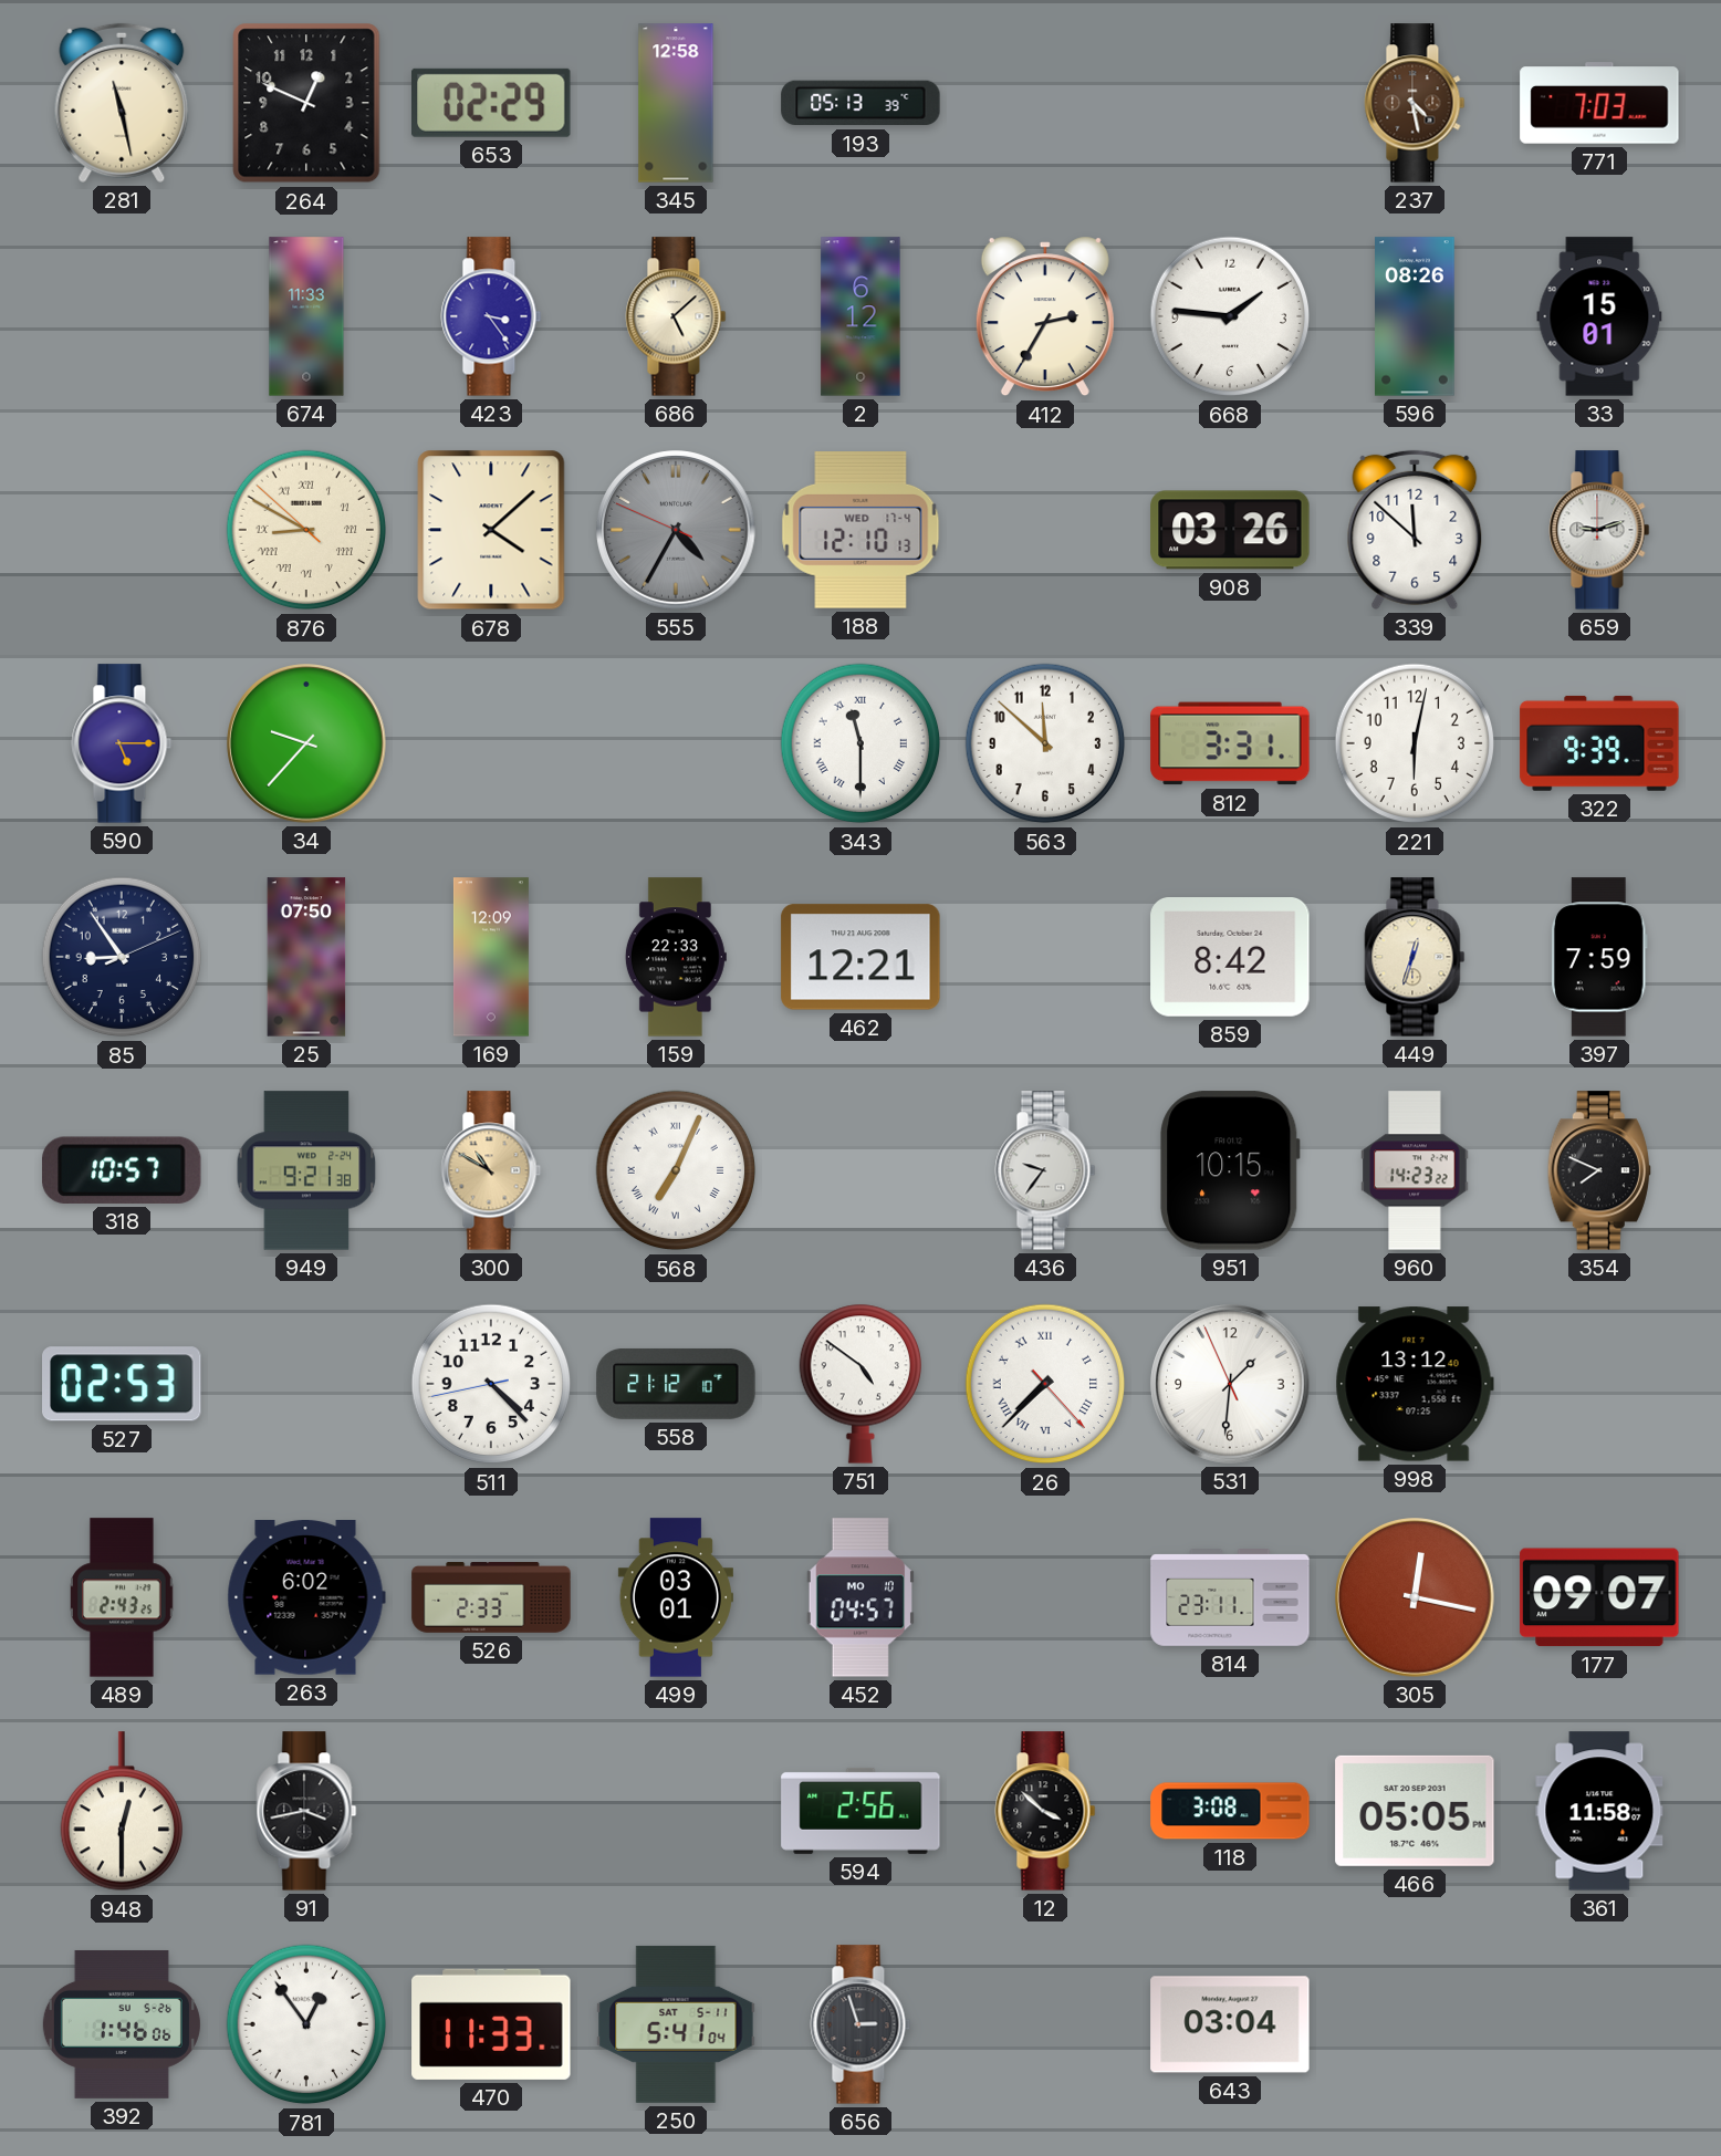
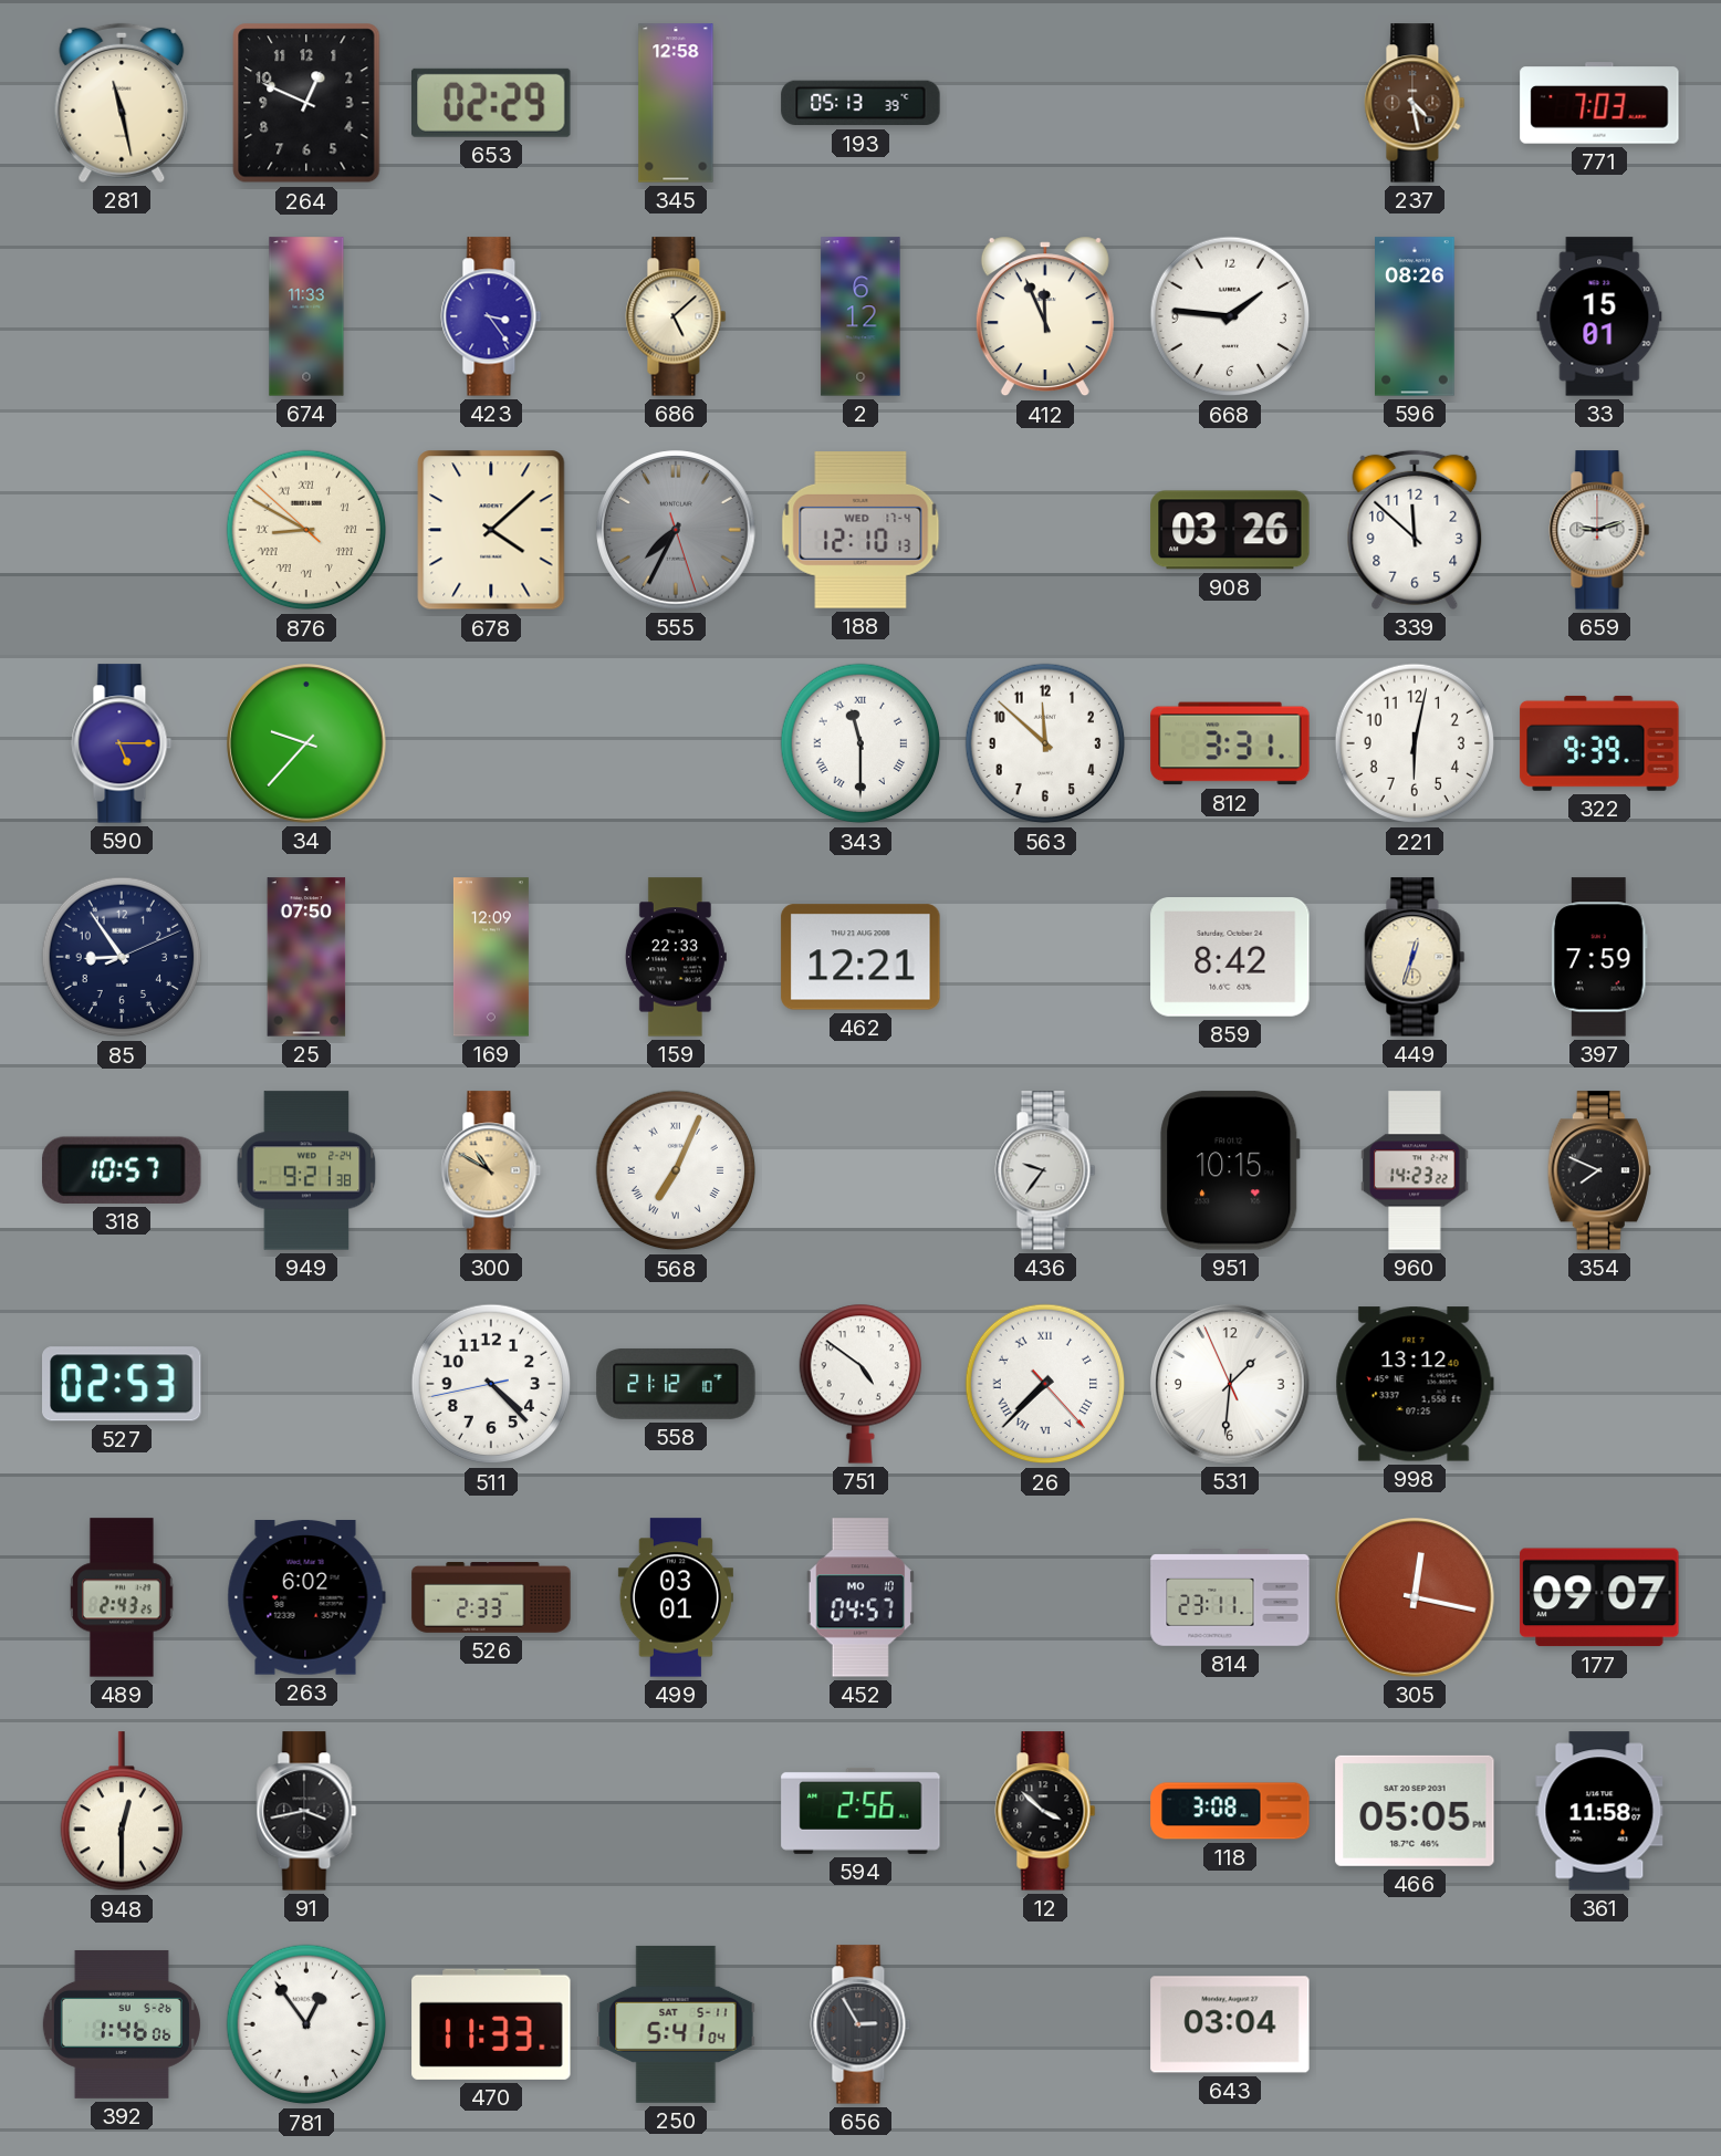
412: 2:35 -> 11:56 (1045, 316)
555: 4:34 -> 7:34 (676, 530)
656: 2:57 -> 2:55 (860, 2024)
